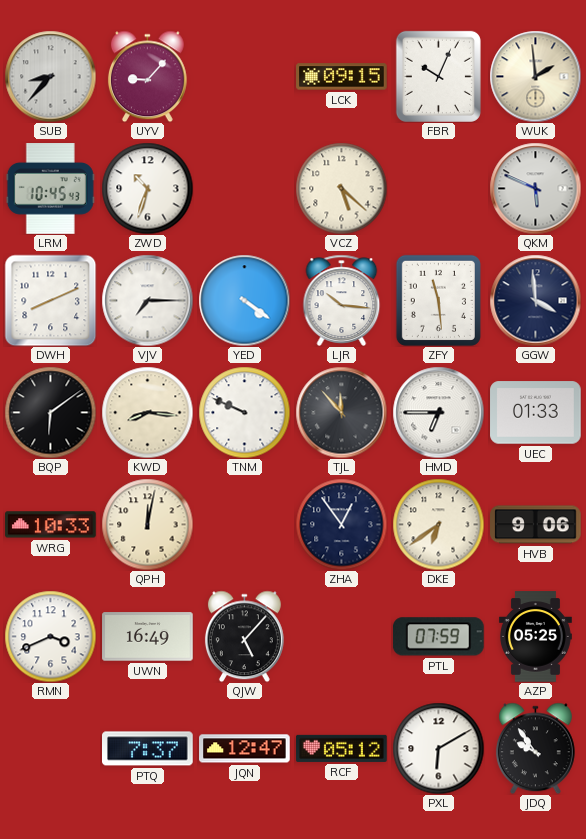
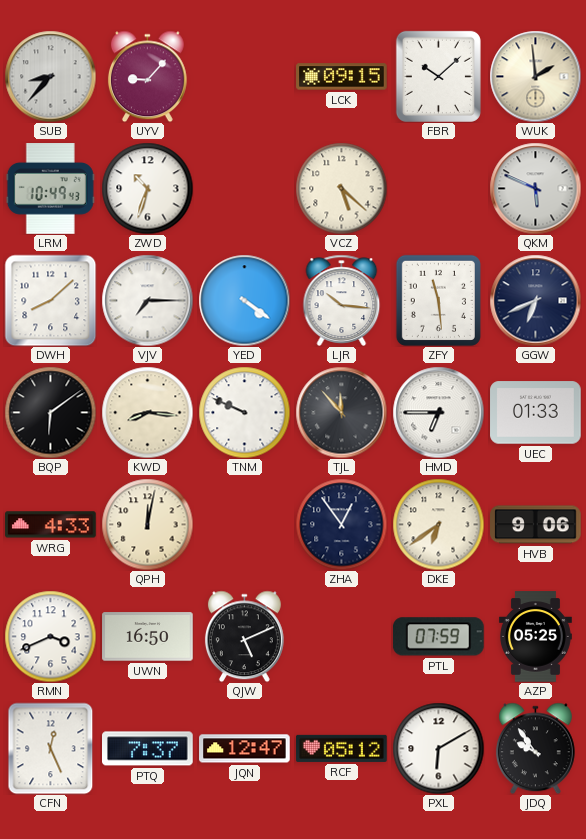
FBR: 10:04 -> 10:08 (438, 76)
LRM: 10:45 -> 10:49 (50, 189)
DWH: 8:11 -> 8:08 (50, 300)
GGW: 3:59 -> 6:41 (535, 300)
WRG: 10:33 -> 4:33 (51, 525)
UWN: 16:49 -> 16:50 (148, 637)
QJW: 5:07 -> 5:11 (244, 636)
CFN: none -> 12:26 (51, 748)
